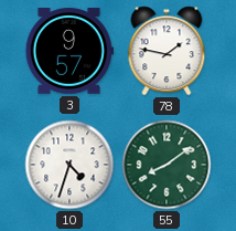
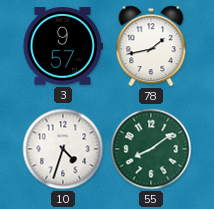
78: 1:47 -> 1:43 (151, 46)
